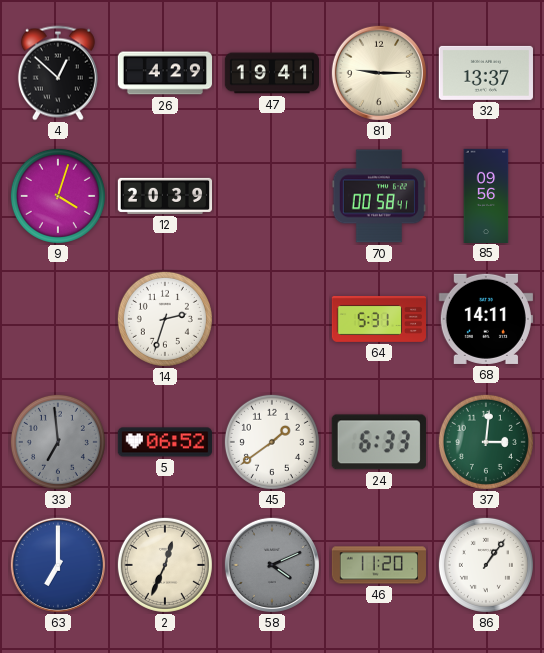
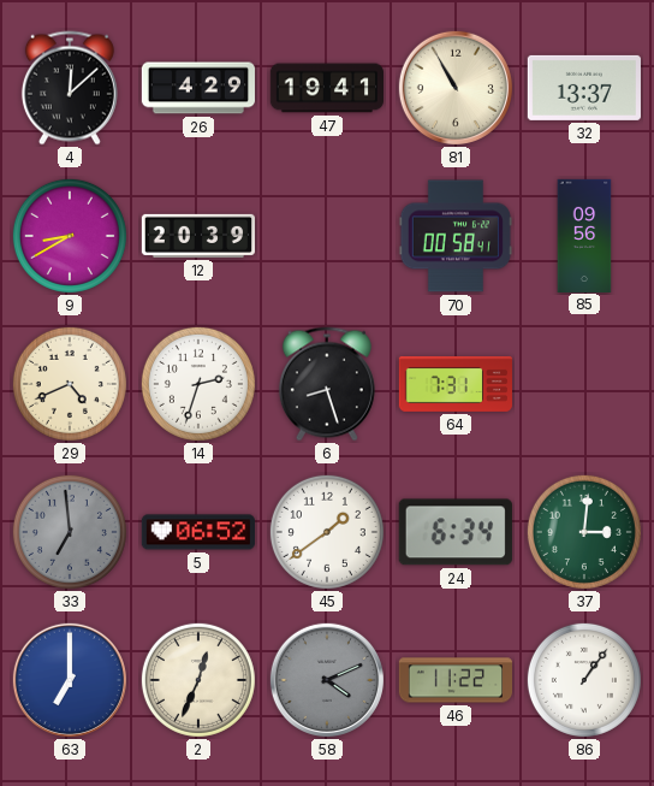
4: 12:52 -> 12:08 (70, 88)
81: 9:15 -> 10:55 (456, 88)
9: 4:03 -> 8:40 (70, 236)
29: none -> 4:41 (70, 384)
6: none -> 8:27 (327, 384)
64: 5:31 -> 7:31 (454, 384)
68: 14:11 -> none (486, 319)
24: 6:33 -> 6:34 (456, 532)
46: 11:20 -> 11:22 (454, 680)
